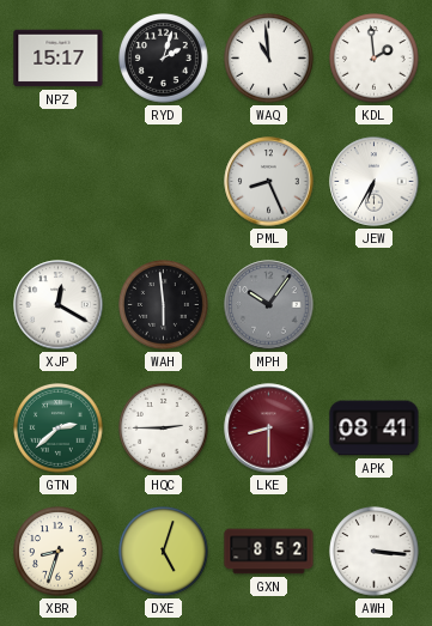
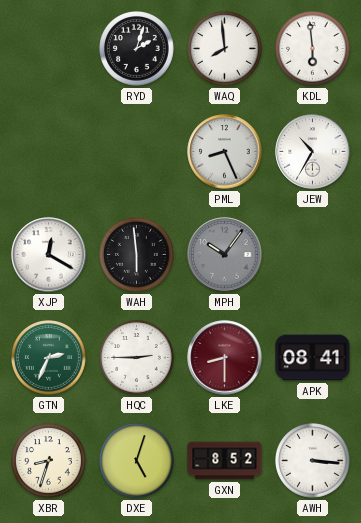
NPZ: 15:17 -> none (59, 59)
WAQ: 10:59 -> 7:59 (225, 49)
KDL: 1:59 -> 5:59 (313, 49)
JEW: 6:35 -> 10:35 (313, 152)
GTN: 2:38 -> 2:34 (49, 358)
